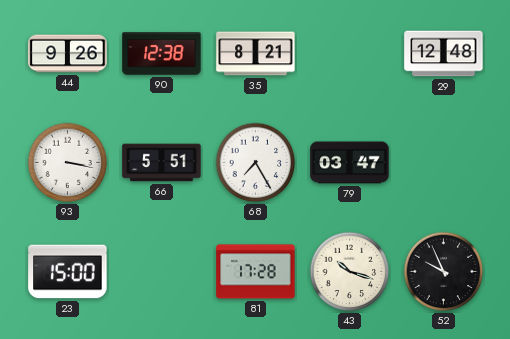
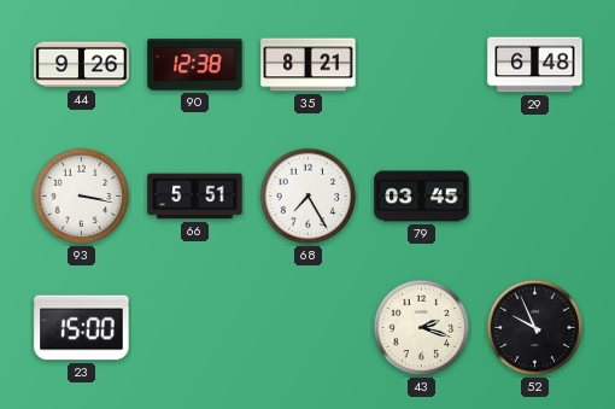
29: 12:48 -> 6:48 (535, 65)
79: 03:47 -> 03:45 (422, 197)
81: 17:28 -> none (256, 272)
43: 10:18 -> 2:18 (422, 328)
